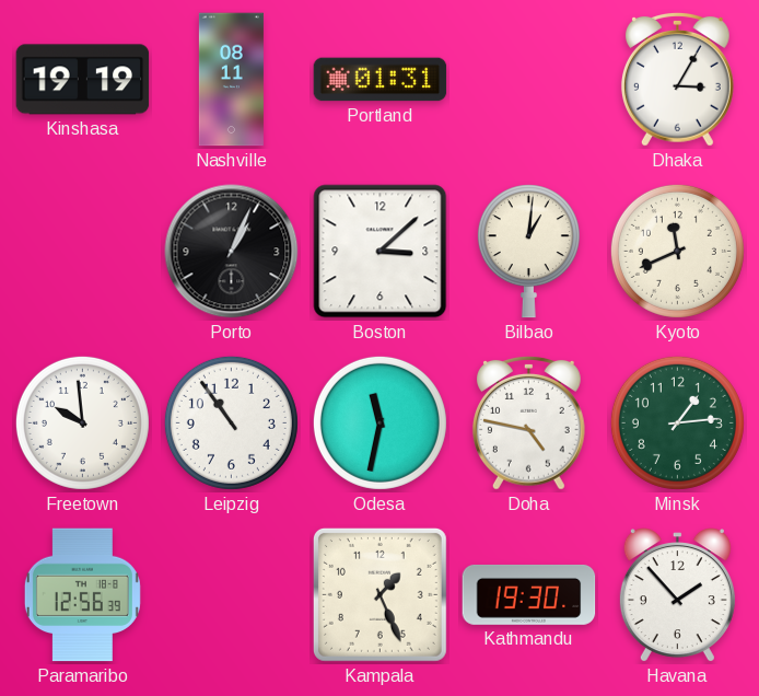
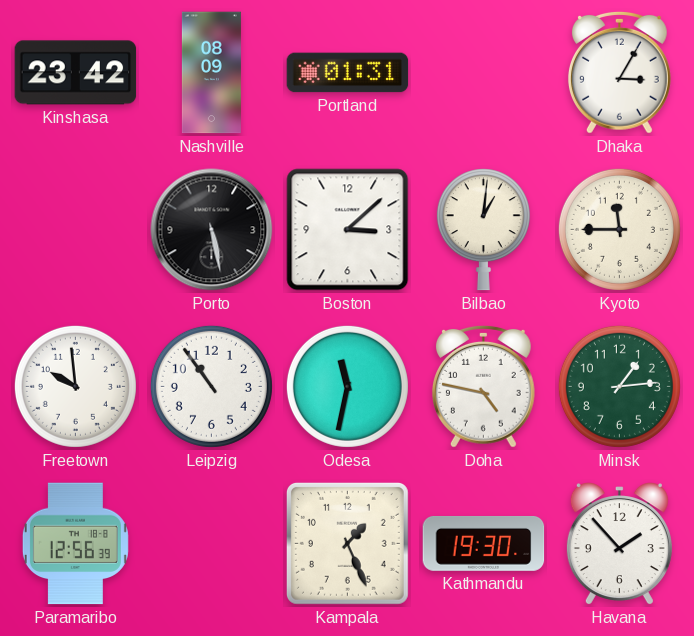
Kinshasa: 19:19 -> 23:42 (76, 73)
Nashville: 08:11 -> 08:09 (211, 73)
Porto: 1:04 -> 5:28 (212, 230)
Kyoto: 11:41 -> 11:45 (619, 229)
